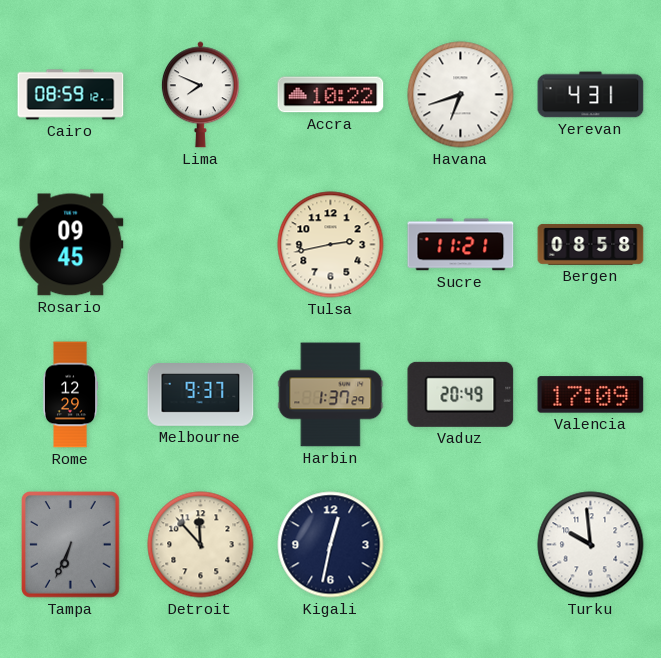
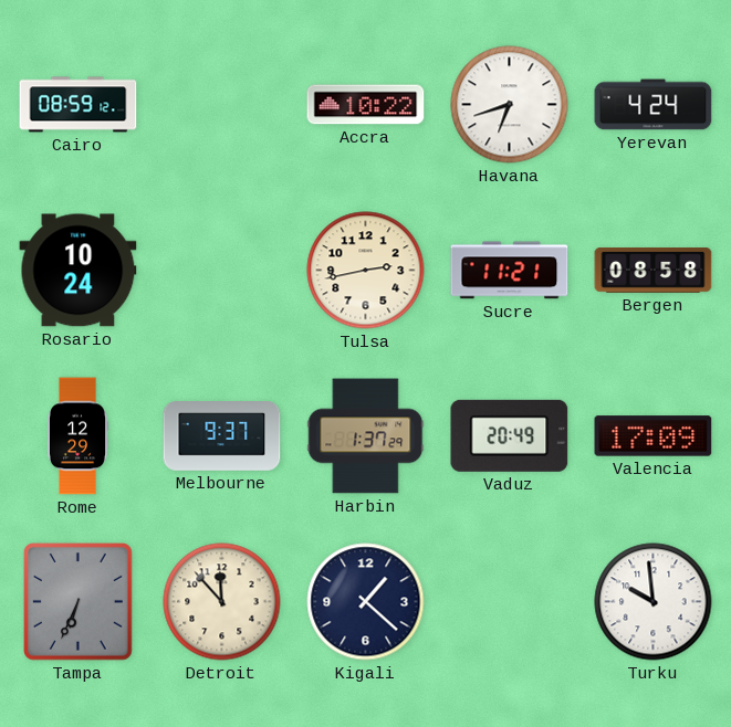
Lima: 7:49 -> none (200, 95)
Yerevan: 4:31 -> 4:24 (654, 105)
Rosario: 09:45 -> 10:24 (79, 271)
Kigali: 12:32 -> 1:22 (366, 602)
